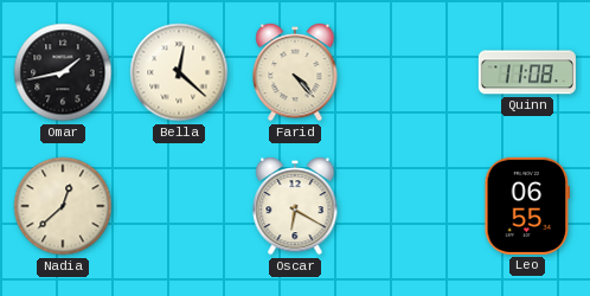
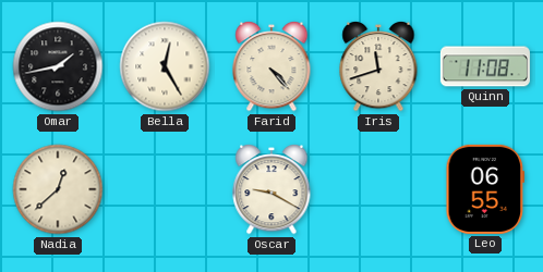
Bella: 12:22 -> 12:25 (165, 66)
Iris: none -> 11:42 (378, 66)
Oscar: 6:20 -> 9:20 (271, 189)
